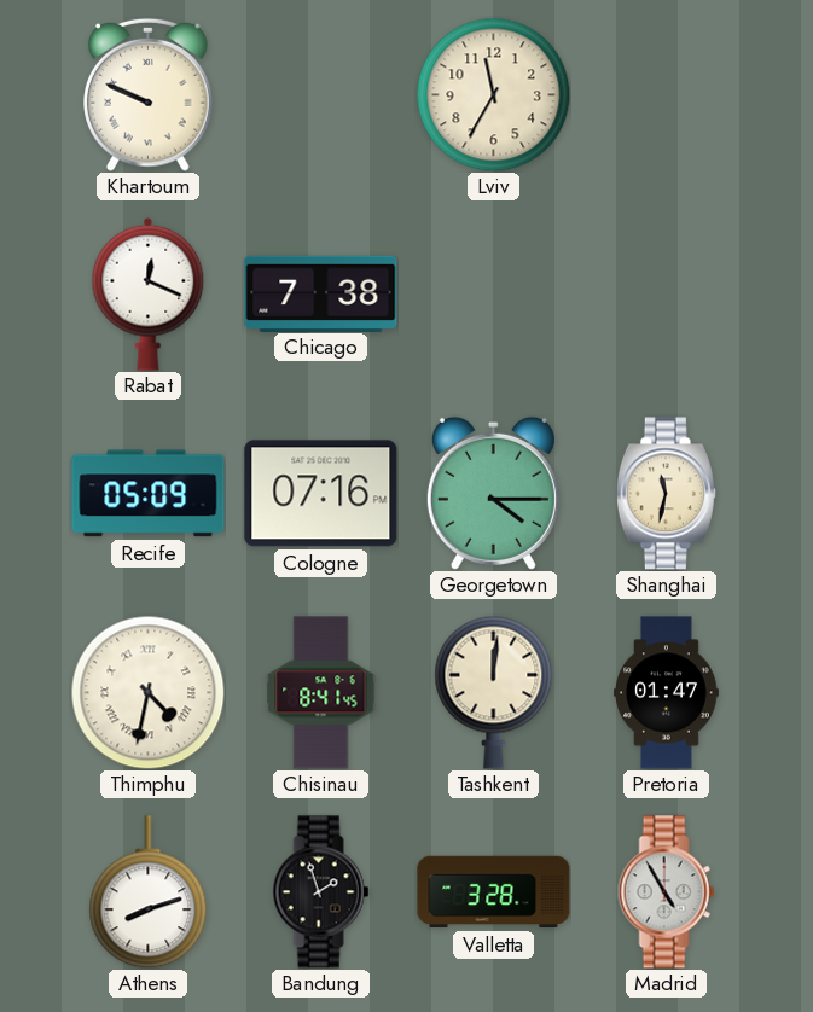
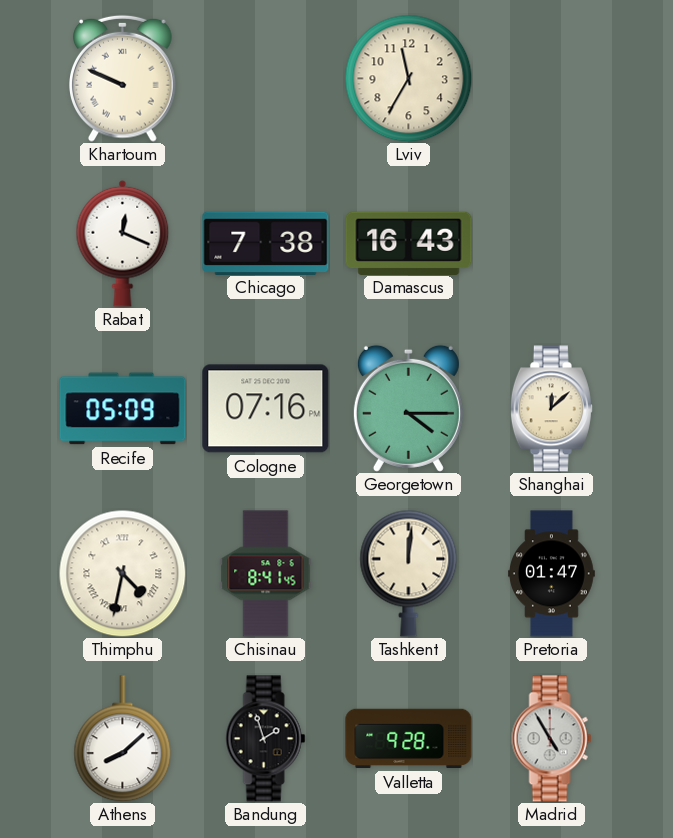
Damascus: none -> 16:43 (409, 243)
Shanghai: 11:32 -> 12:08 (551, 409)
Athens: 8:12 -> 8:08 (123, 739)
Valletta: 3:28 -> 9:28 (409, 739)
